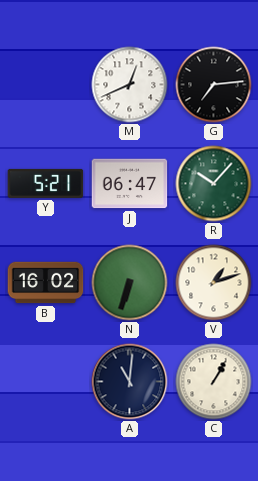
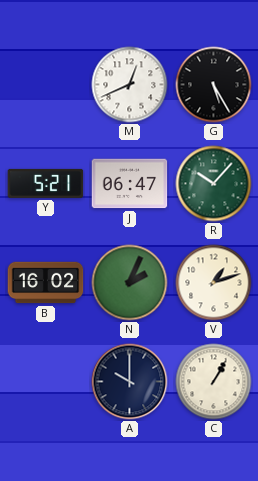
G: 7:14 -> 5:25 (214, 85)
N: 6:33 -> 2:04 (130, 283)
A: 11:01 -> 10:00 (130, 382)
